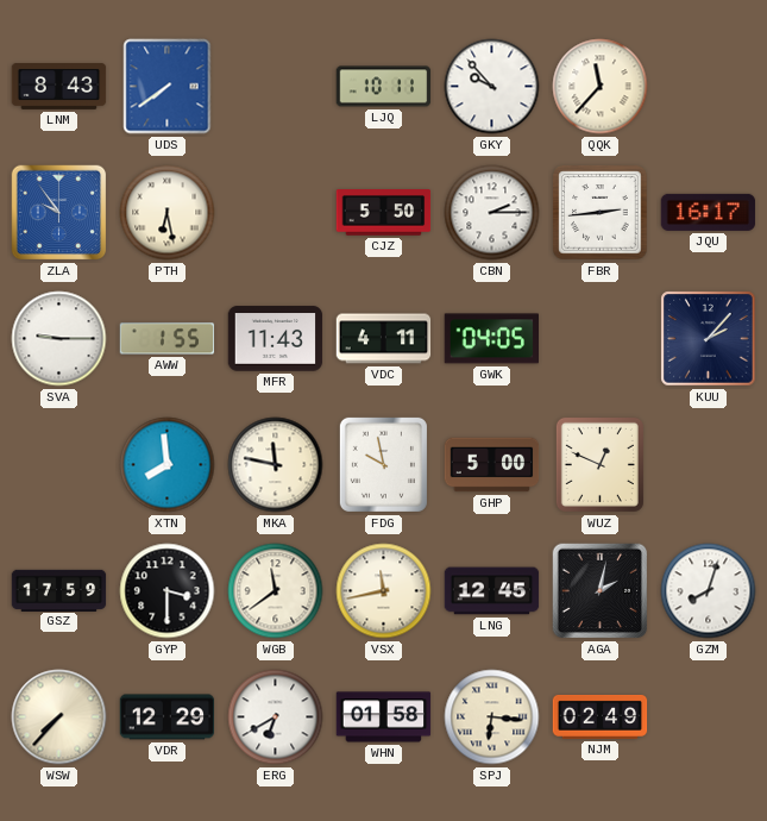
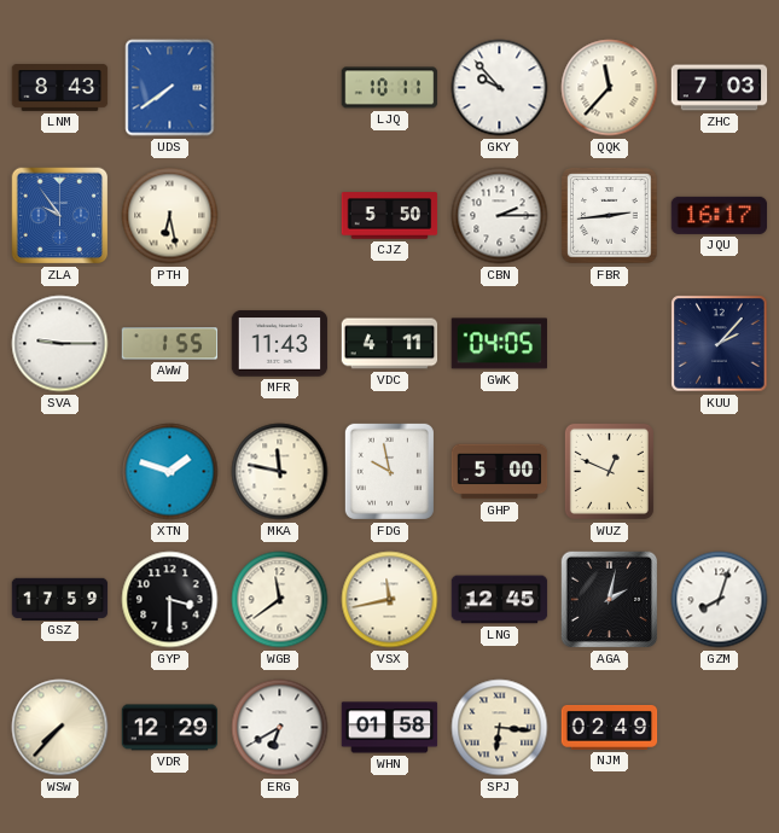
ZHC: none -> 7:03 (720, 88)
XTN: 7:59 -> 1:48 (170, 472)
